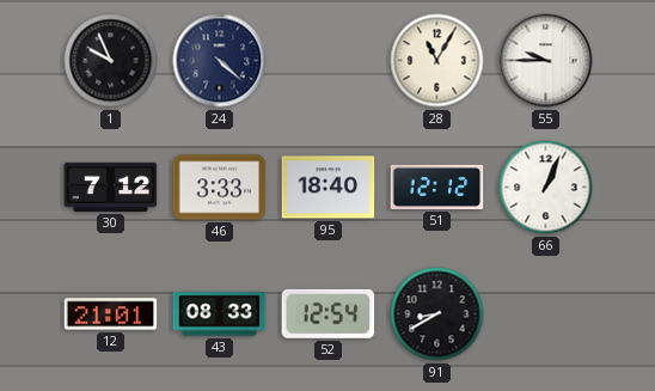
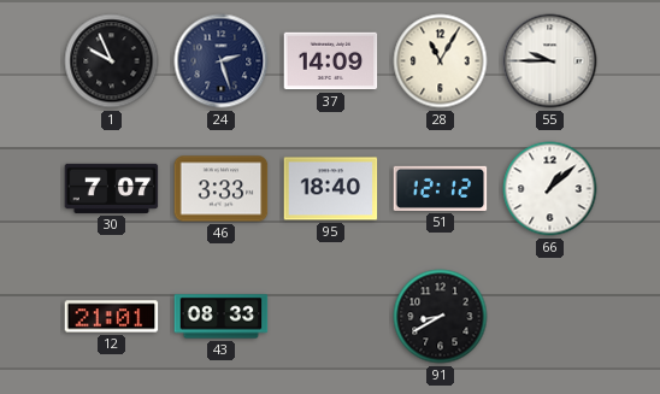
24: 4:22 -> 2:27 (222, 61)
37: none -> 14:09 (331, 61)
30: 7:12 -> 7:07 (112, 188)
66: 1:04 -> 1:08 (550, 189)
52: 12:54 -> none (329, 313)
